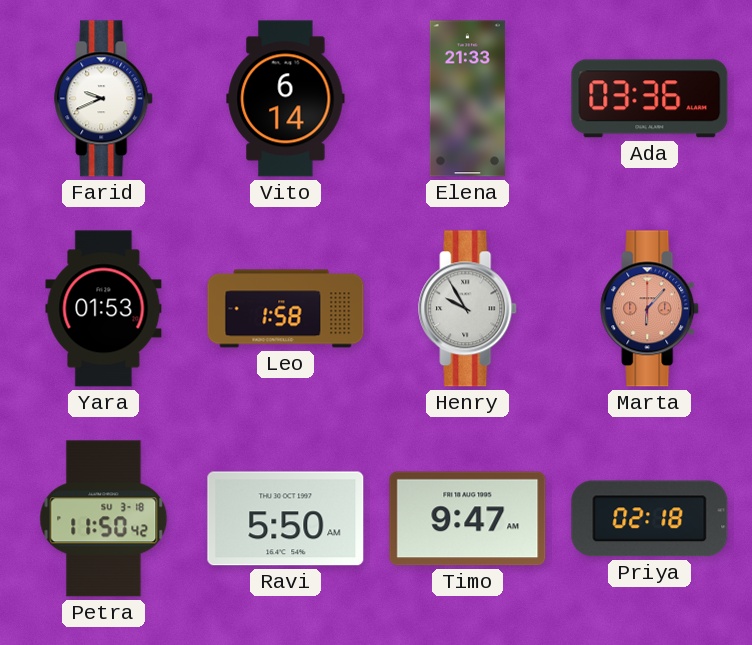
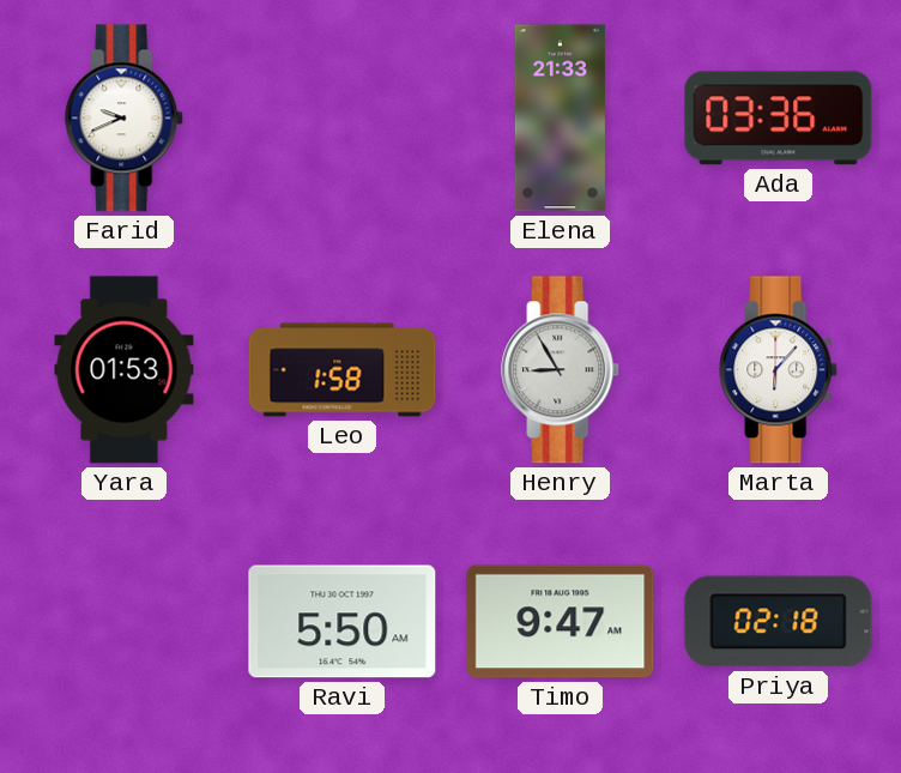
Vito: 6:14 -> none (286, 99)
Henry: 9:55 -> 8:55 (561, 370)
Marta dial: salmon -> white (779, 370)
Petra: 11:50 -> none (104, 519)
